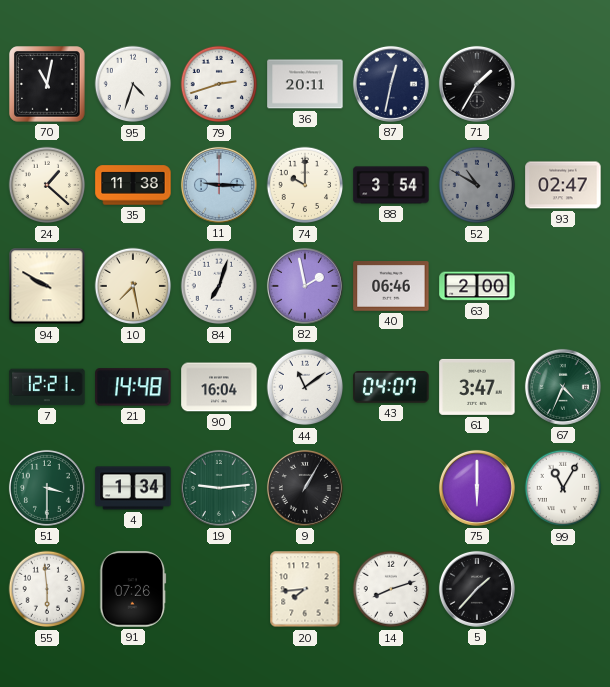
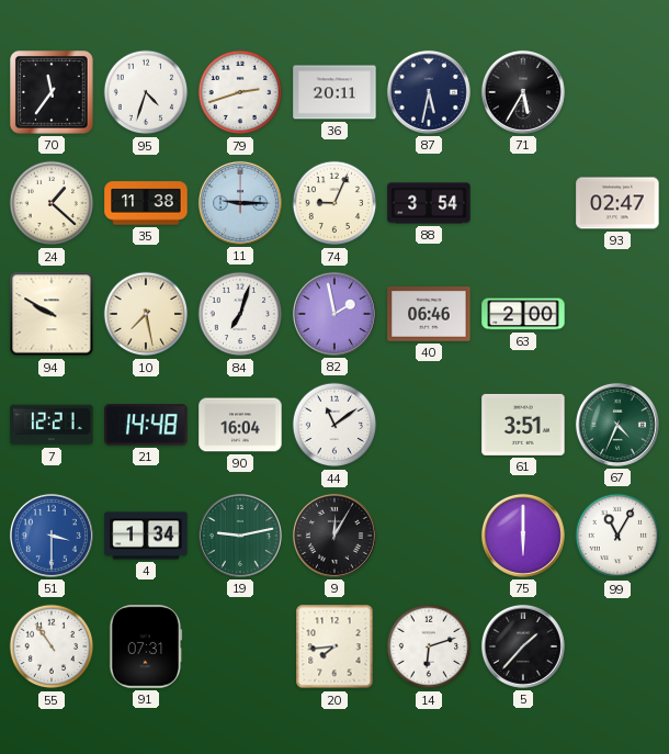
70: 11:02 -> 11:36 (52, 92)
87: 12:32 -> 5:32 (429, 92)
71: 1:35 -> 5:35 (523, 92)
74: 10:00 -> 9:04 (334, 203)
52: 10:50 -> none (477, 185)
43: 04:07 -> none (391, 387)
61: 3:47 -> 3:51 (523, 425)
51 dial: green -> blue (52, 536)
19: 9:14 -> 9:13 (240, 536)
9: 1:05 -> 12:05 (334, 536)
55: 5:59 -> 10:54 (52, 646)
91: 07:26 -> 07:31 (146, 646)
14: 8:12 -> 6:12 (429, 646)
